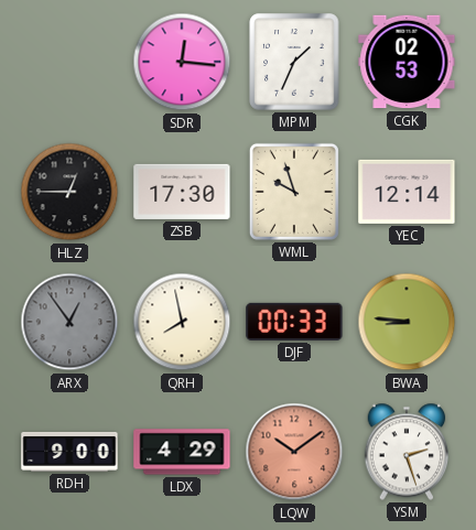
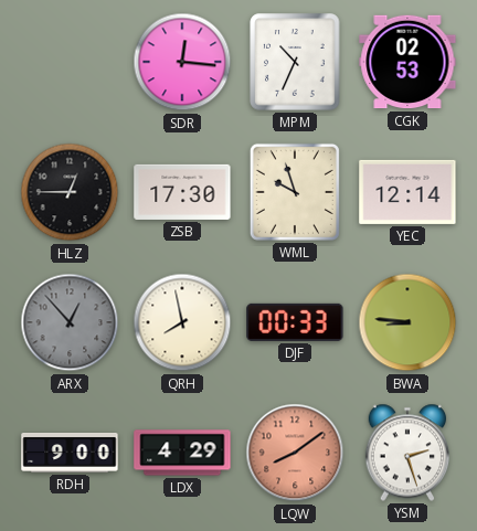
MPM: 1:34 -> 10:34 (295, 62)
ARX: 12:54 -> 12:53 (70, 322)
LQW: 10:09 -> 8:09 (295, 453)
